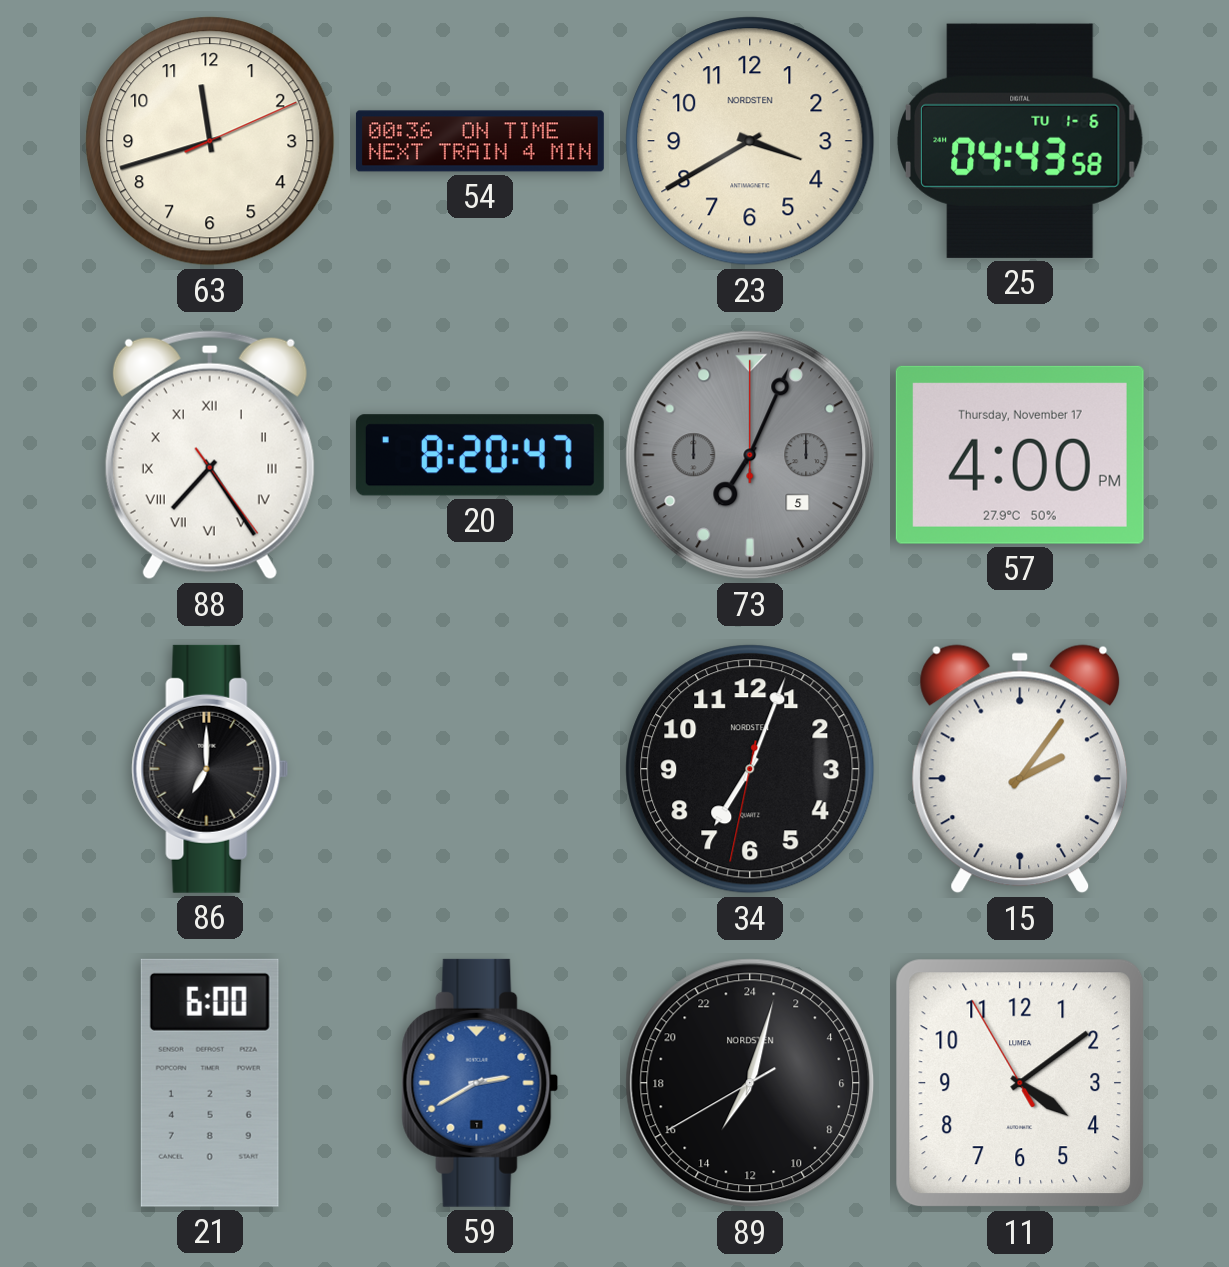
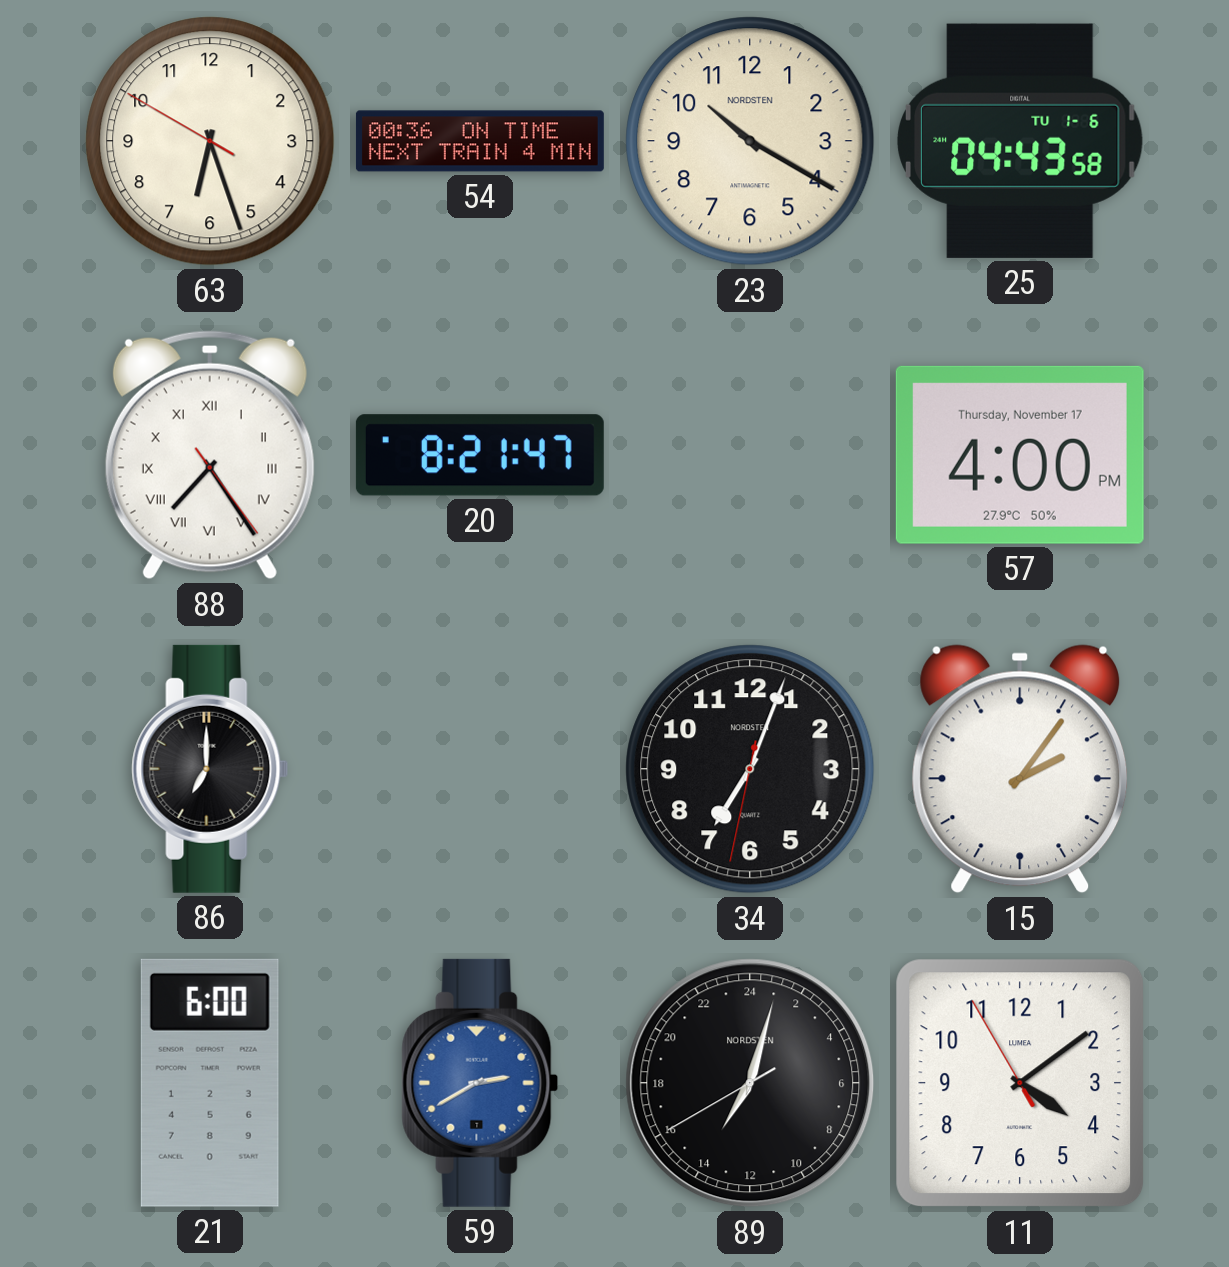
63: 11:42 -> 6:26 (210, 141)
23: 3:40 -> 10:20 (750, 141)
20: 8:20 -> 8:21 (480, 455)
73: 7:04 -> none (750, 455)
